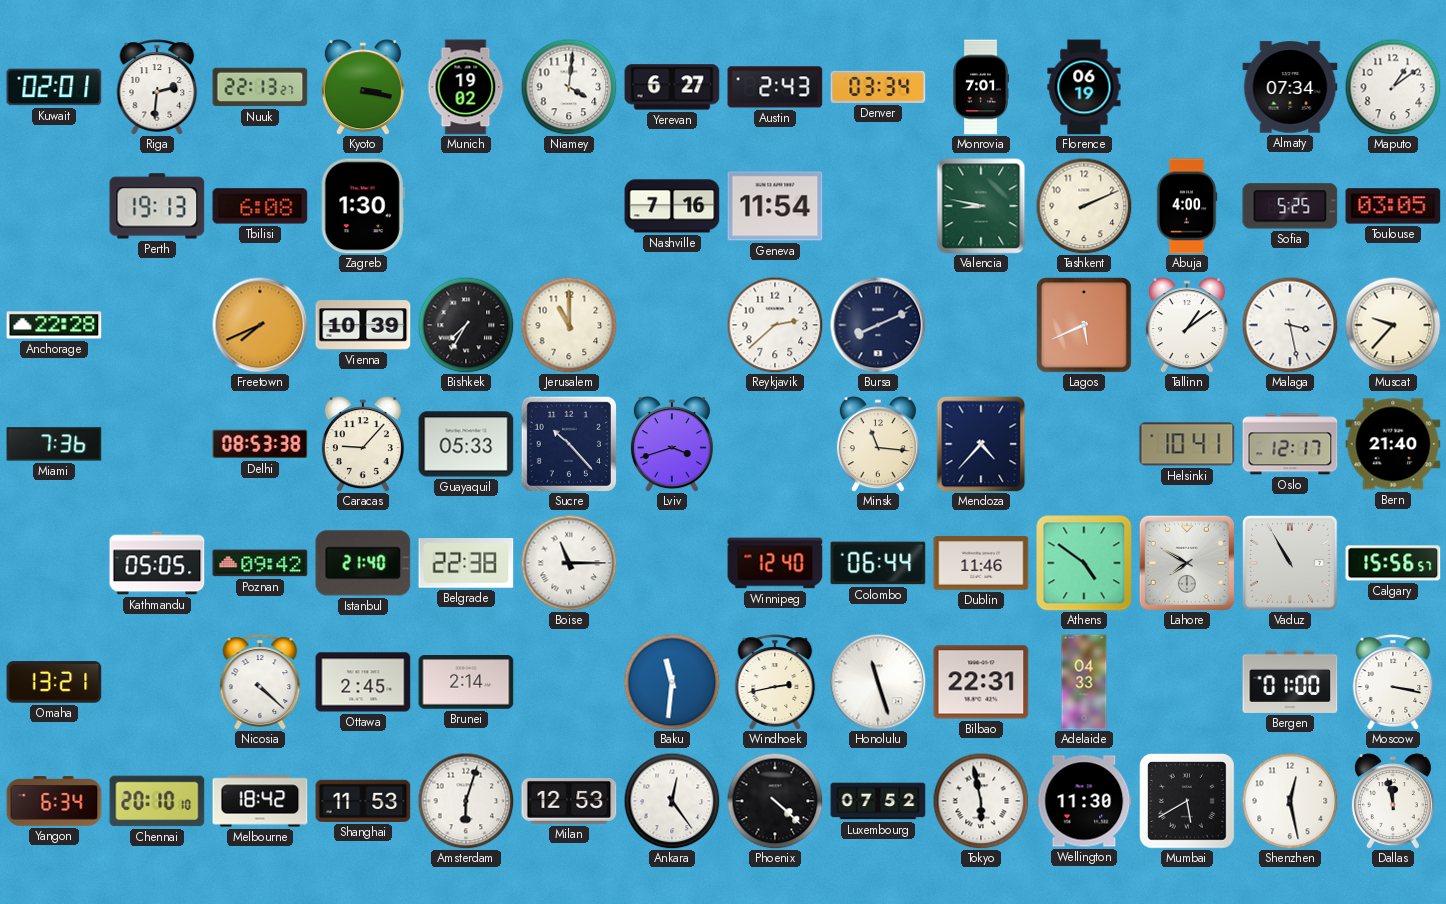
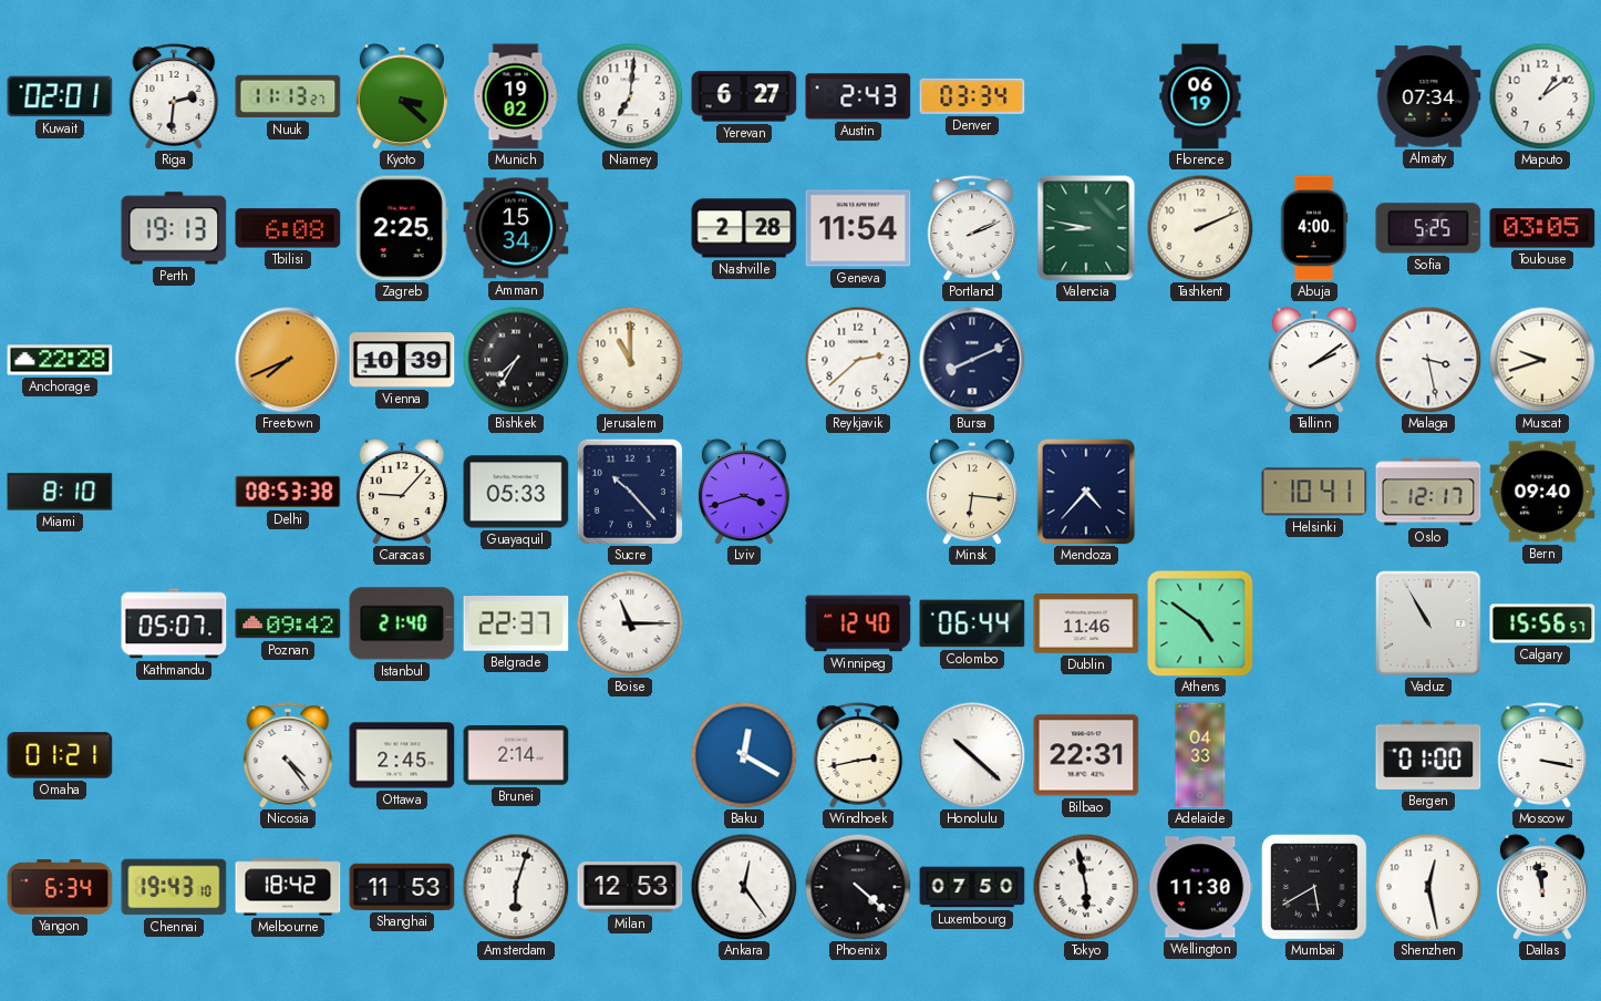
Nuuk: 22:13 -> 11:13 (288, 96)
Kyoto: 3:17 -> 3:22 (402, 96)
Niamey: 4:01 -> 7:01 (630, 96)
Monrovia: 7:01 -> none (980, 87)
Zagreb: 1:30 -> 2:25 (402, 228)
Amman: none -> 15:34 (516, 228)
Nashville: 7:16 -> 2:28 (744, 228)
Portland: none -> 2:11 (972, 228)
Lagos: 5:41 -> none (1084, 325)
Tallinn: 1:09 -> 2:09 (1314, 360)
Muscat: 9:37 -> 9:42 (1542, 360)
Miami: 7:36 -> 8:10 (60, 492)
Minsk: 11:16 -> 6:16 (972, 492)
Bern: 21:40 -> 09:40 (1542, 492)
Kathmandu: 05:05 -> 05:07 (174, 623)
Belgrade: 22:38 -> 22:37 (516, 623)
Lahore: 7:50 -> none (1187, 563)
Omaha: 13:21 -> 01:21 (60, 755)
Nicosia: 4:22 -> 4:24 (288, 755)
Baku: 11:31 -> 12:20 (744, 755)
Honolulu: 11:27 -> 10:22 (972, 755)
Chennai: 20:10 -> 19:43 (174, 887)
Luxembourg: 07:52 -> 07:50 (972, 887)
